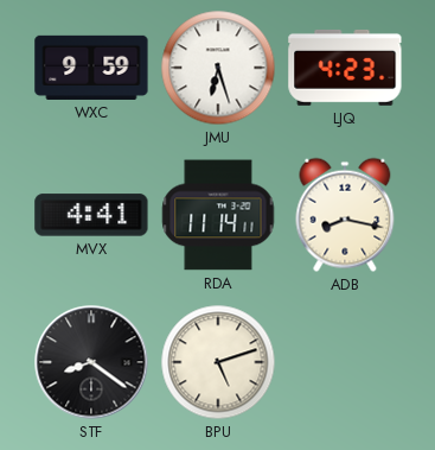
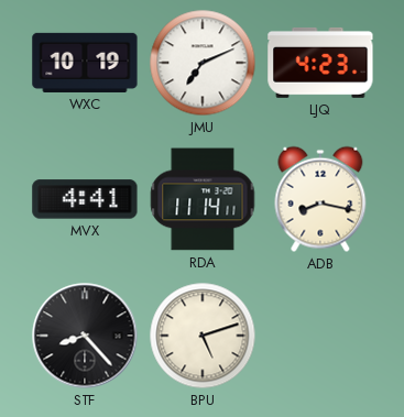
WXC: 9:59 -> 10:19 (85, 63)
JMU: 6:27 -> 7:11 (203, 63)
STF: 8:21 -> 8:23 (85, 336)
